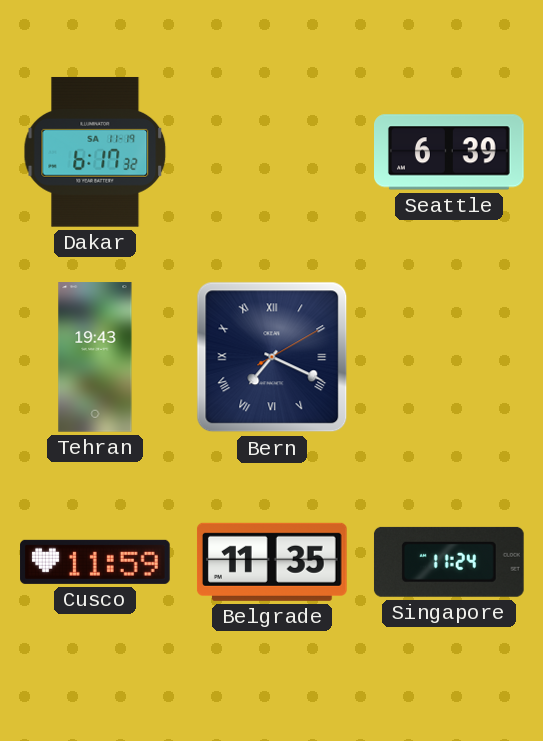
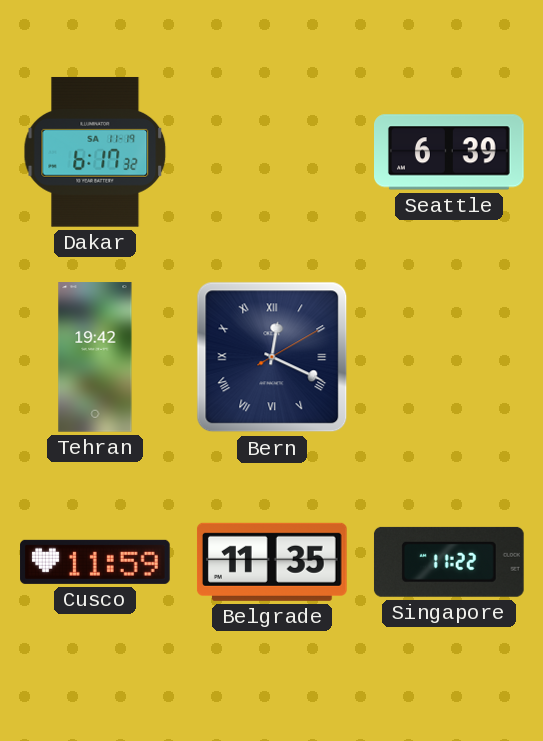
Tehran: 19:43 -> 19:42 (95, 357)
Bern: 7:19 -> 12:19 (272, 357)
Singapore: 11:24 -> 11:22 (449, 562)
